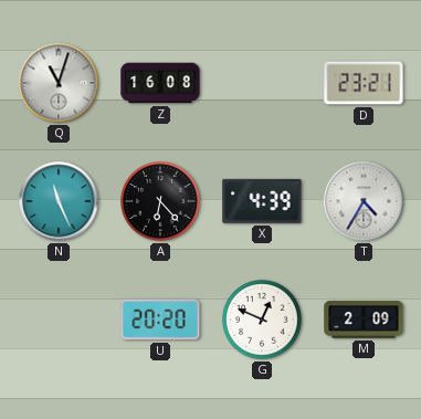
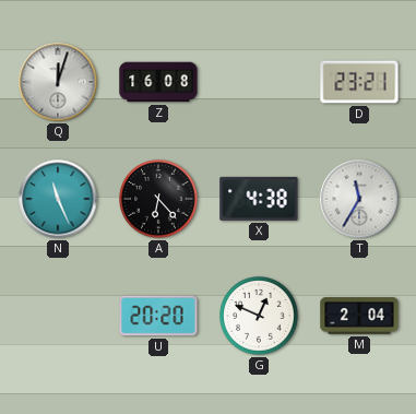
Q: 11:03 -> 12:03 (58, 82)
X: 4:39 -> 4:38 (259, 199)
T: 4:35 -> 11:35 (359, 199)
M: 2:09 -> 2:04 (359, 316)
